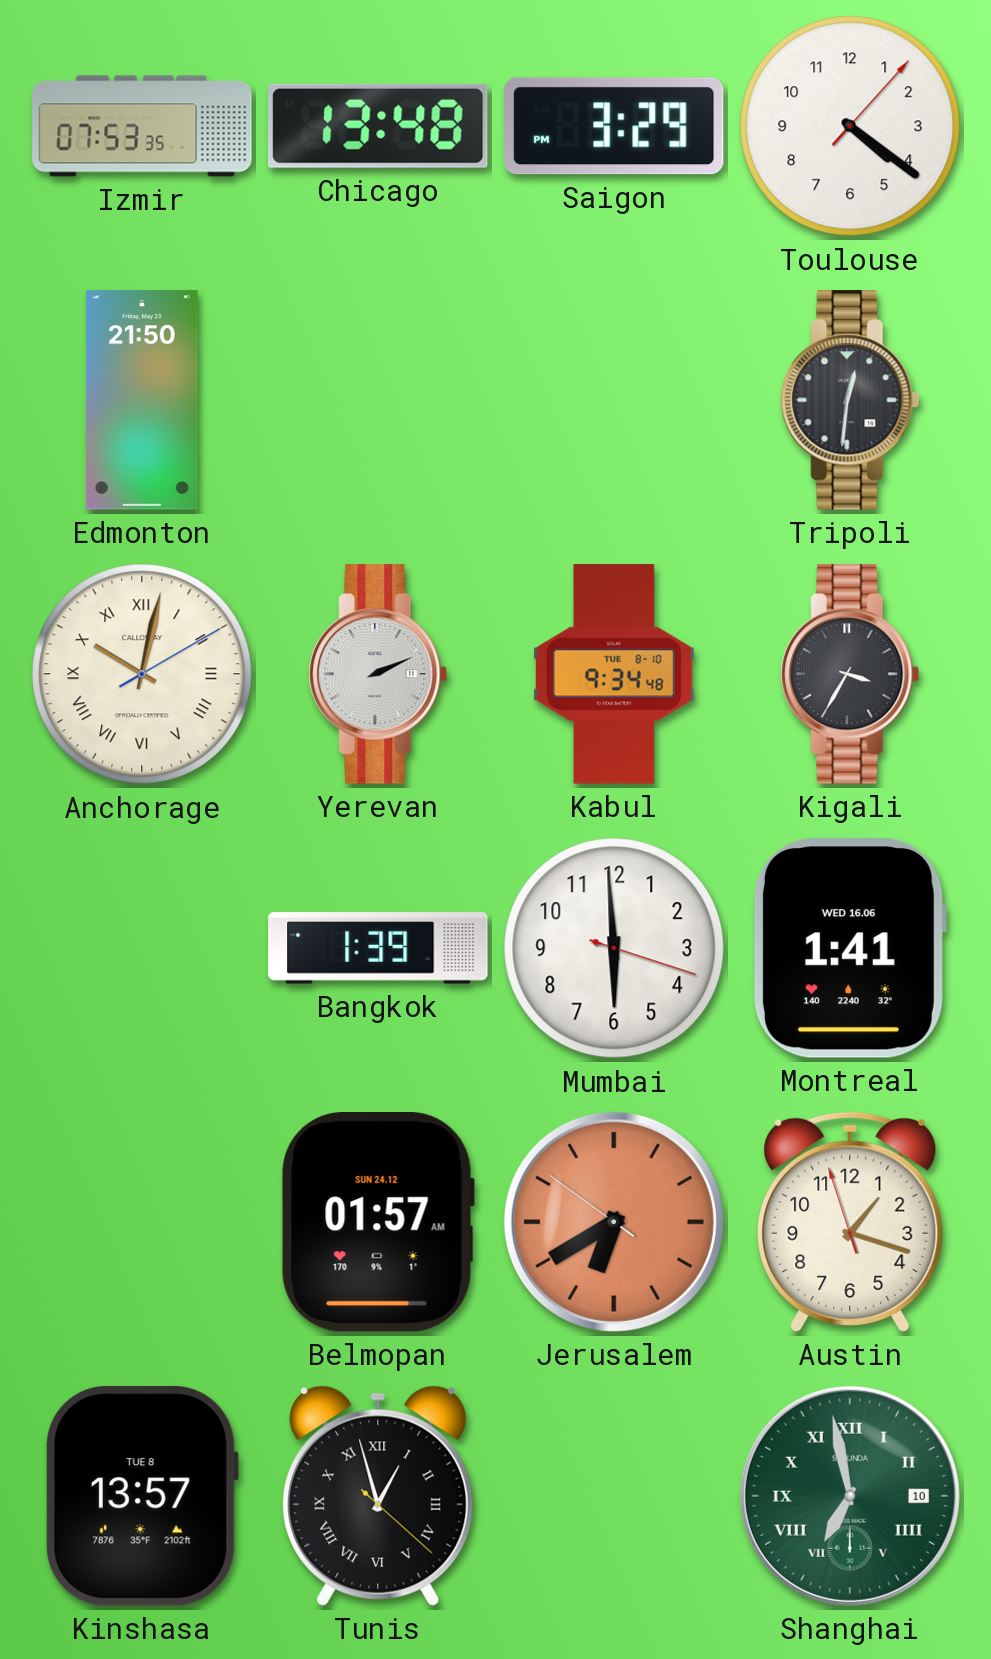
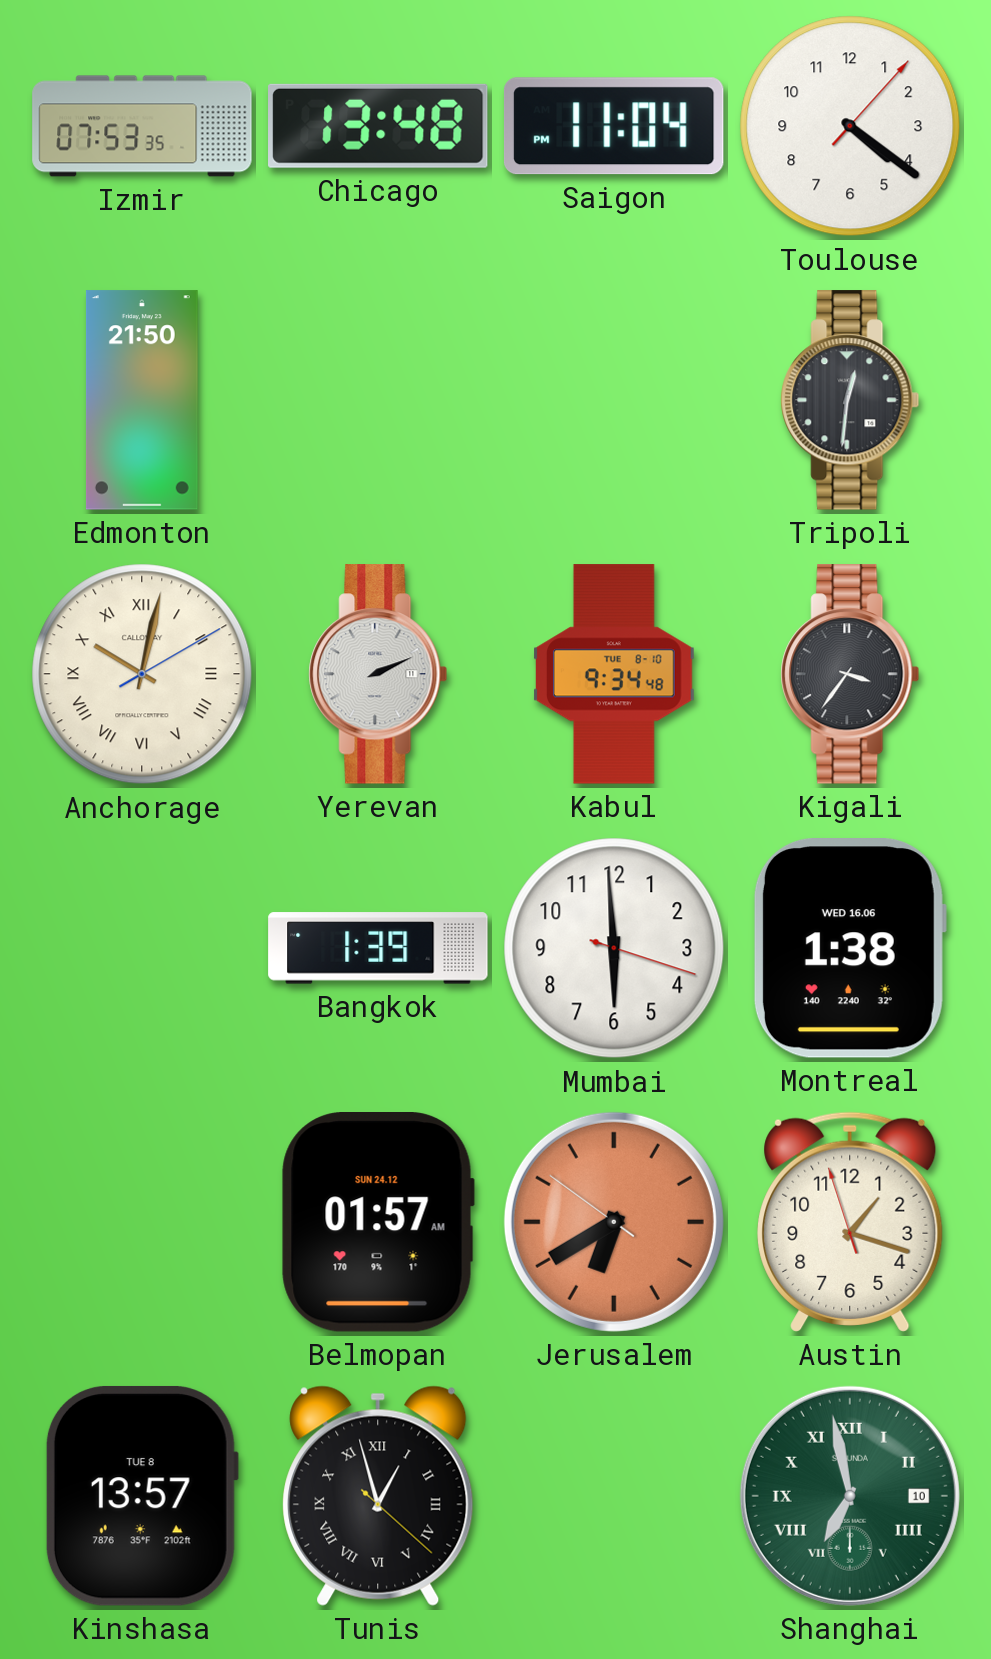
Saigon: 3:29 -> 11:04 (614, 126)
Kigali: 3:35 -> 3:36 (850, 674)
Montreal: 1:41 -> 1:38 (849, 949)
